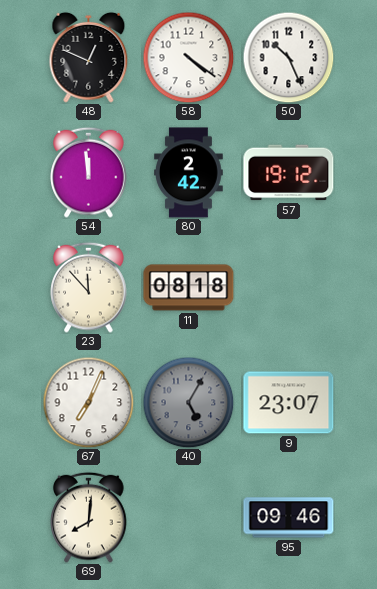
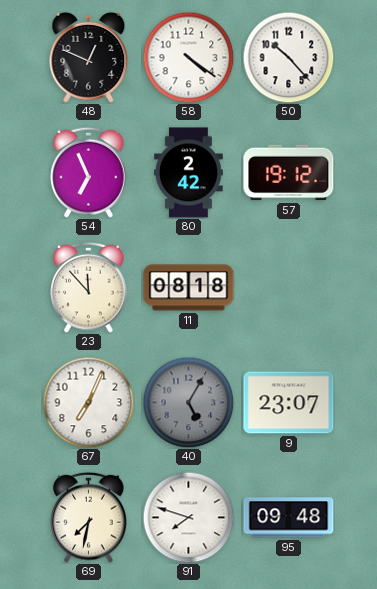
50: 10:26 -> 10:23 (288, 57)
54: 11:59 -> 6:56 (89, 172)
69: 8:01 -> 7:32 (89, 517)
91: none -> 7:48 (188, 517)
95: 09:46 -> 09:48 (289, 518)
